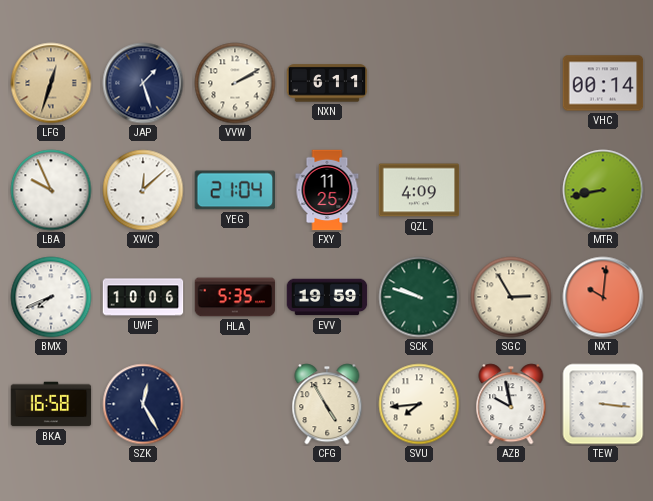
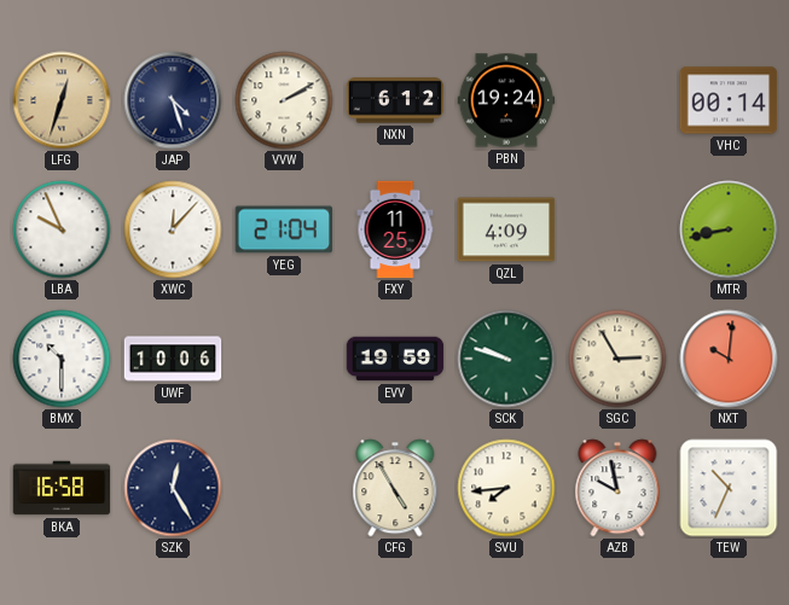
JAP: 1:27 -> 4:27 (173, 100)
NXN: 6:11 -> 6:12 (395, 100)
PBN: none -> 19:24 (506, 100)
XWC: 12:08 -> 12:07 (173, 229)
BMX: 7:41 -> 10:30 (62, 359)
HLA: 5:35 -> none (235, 297)
TEW: 3:16 -> 10:34 (729, 488)
